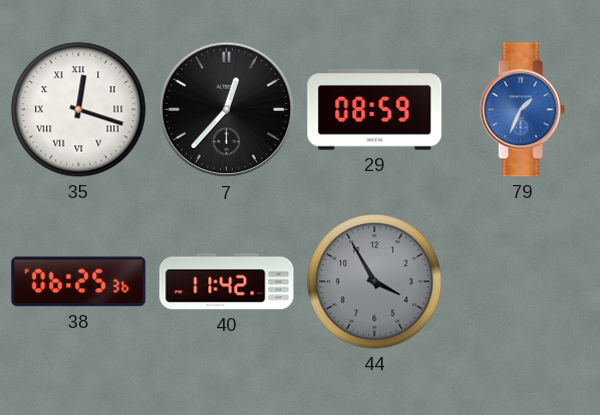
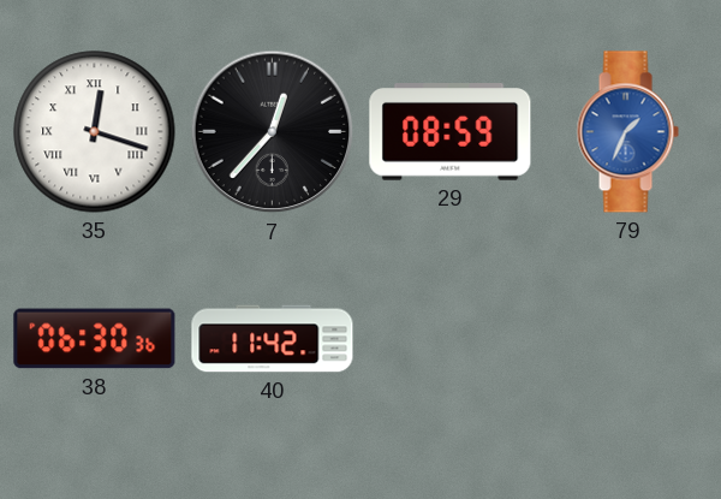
38: 06:25 -> 06:30 (95, 339)
44: 3:55 -> none (375, 282)
